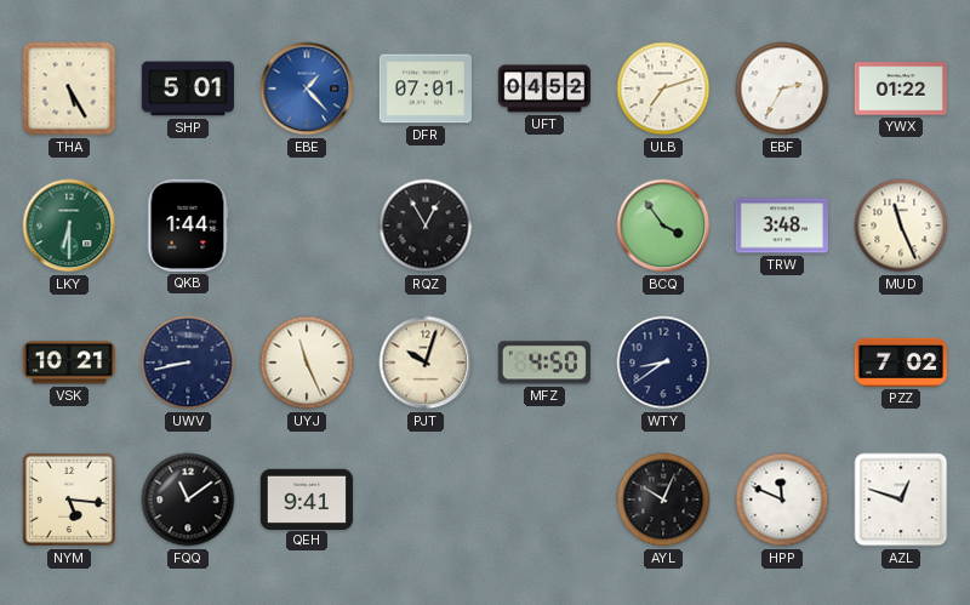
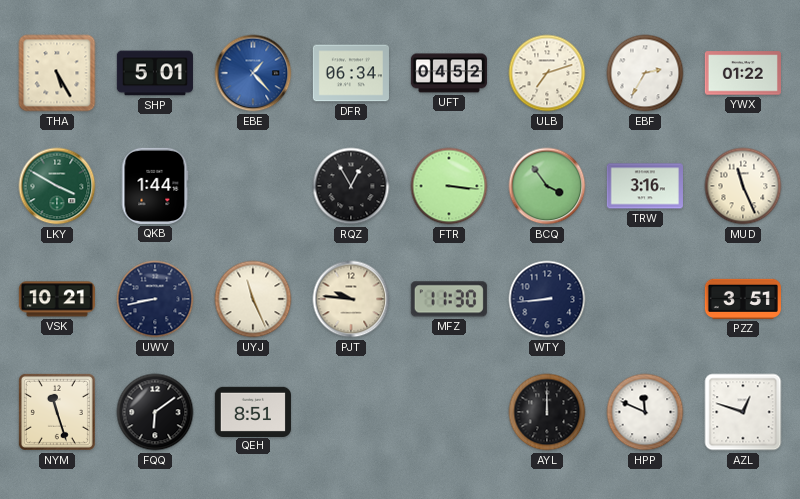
DFR: 07:01 -> 06:34 (351, 73)
LKY: 6:30 -> 3:50 (57, 186)
FTR: none -> 3:16 (449, 186)
TRW: 3:48 -> 3:16 (645, 186)
PJT: 10:03 -> 9:46 (351, 299)
MFZ: 4:50 -> 11:30 (449, 299)
WTY: 8:39 -> 8:44 (547, 299)
PZZ: 7:02 -> 3:51 (743, 299)
NYM: 5:16 -> 11:27 (57, 412)
FQQ: 11:09 -> 6:09 (155, 412)
QEH: 9:41 -> 8:51 (253, 411)
AYL: 10:04 -> 12:00 (547, 412)
